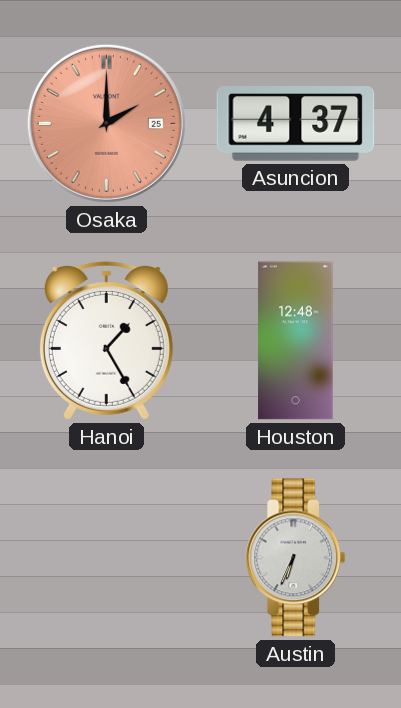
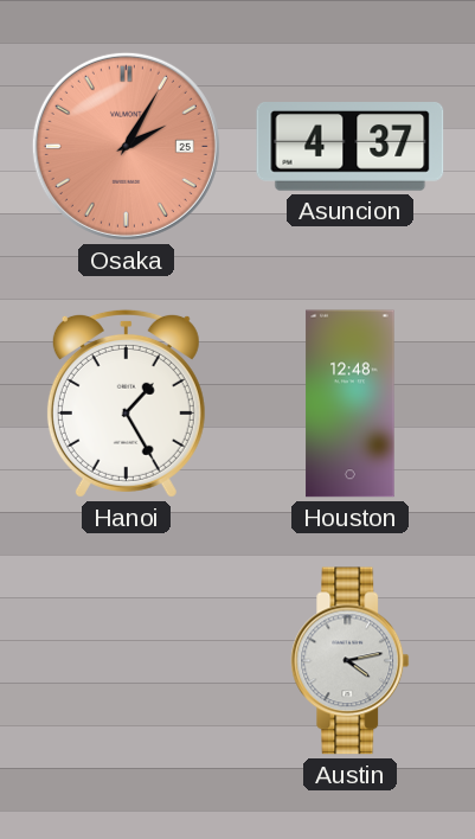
Osaka: 2:00 -> 2:05 (126, 146)
Austin: 6:34 -> 4:13 (351, 661)
